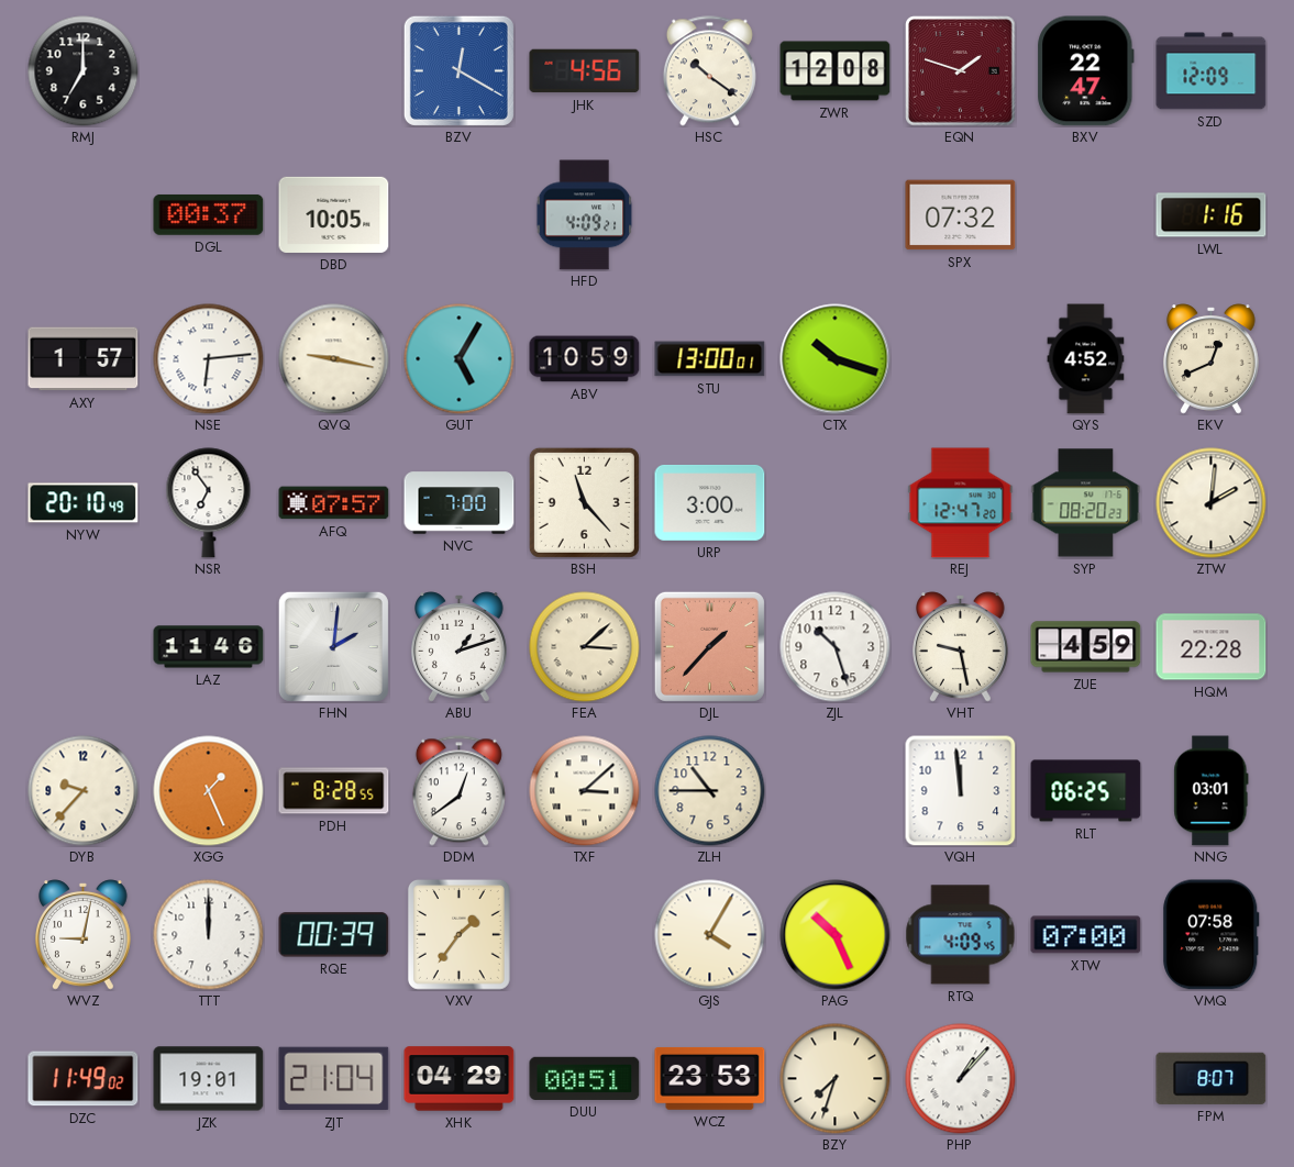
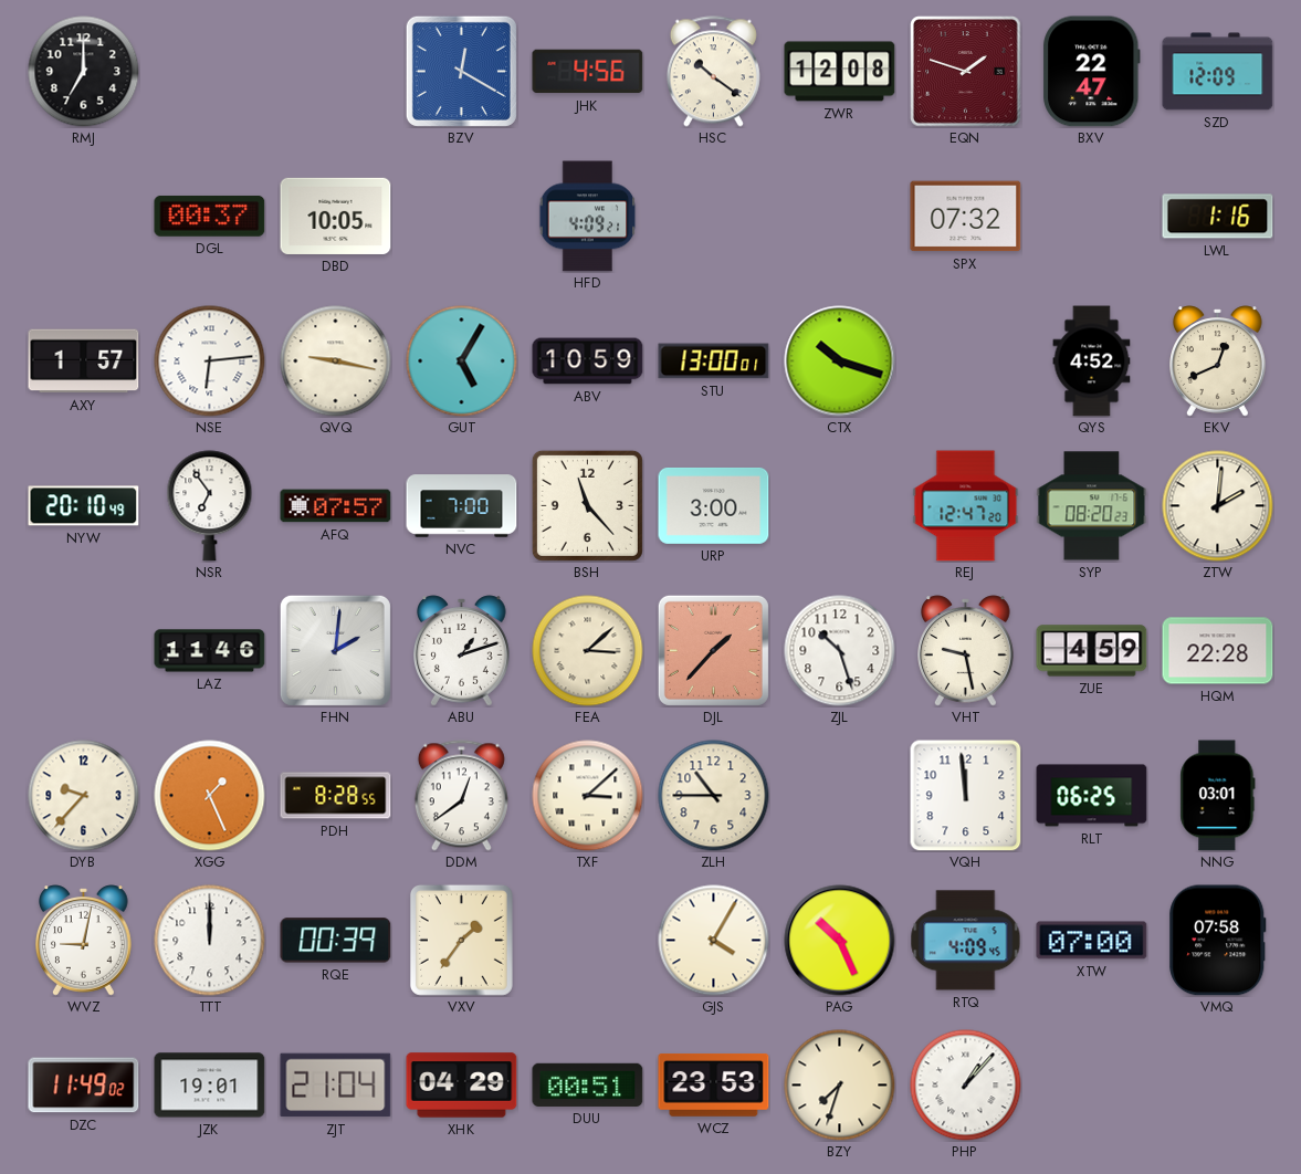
FPM: 8:07 -> none (1212, 1078)
